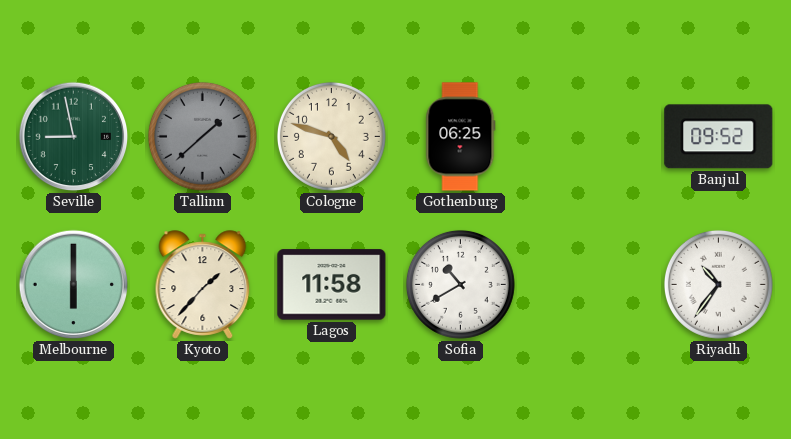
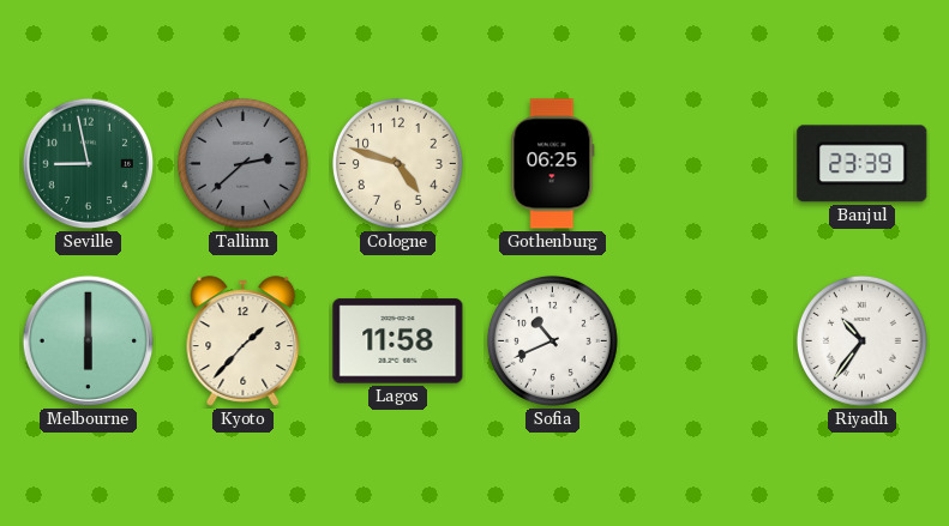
Tallinn: 1:38 -> 2:38 (242, 163)
Banjul: 09:52 -> 23:39 (863, 164)
Sofia: 10:40 -> 10:41 (552, 340)
